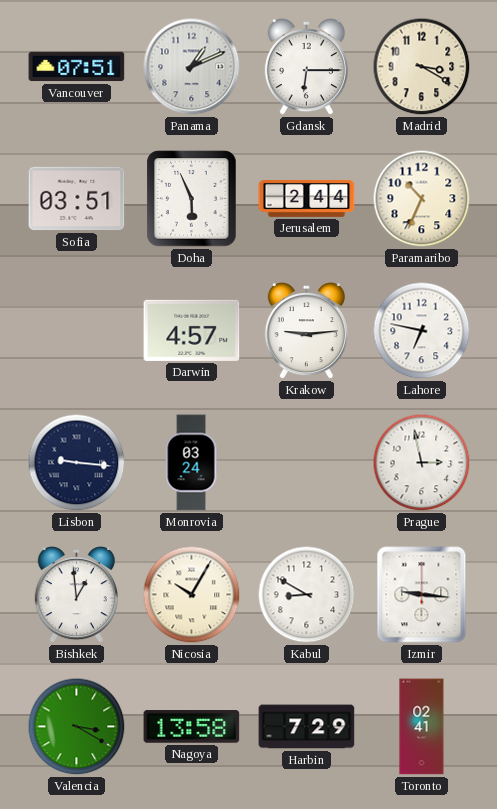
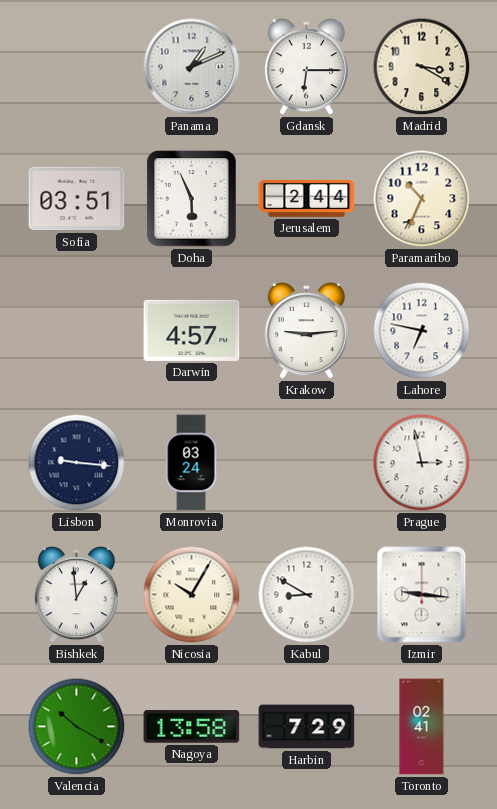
Vancouver: 07:51 -> none (77, 67)
Valencia: 3:20 -> 10:20 (77, 727)
